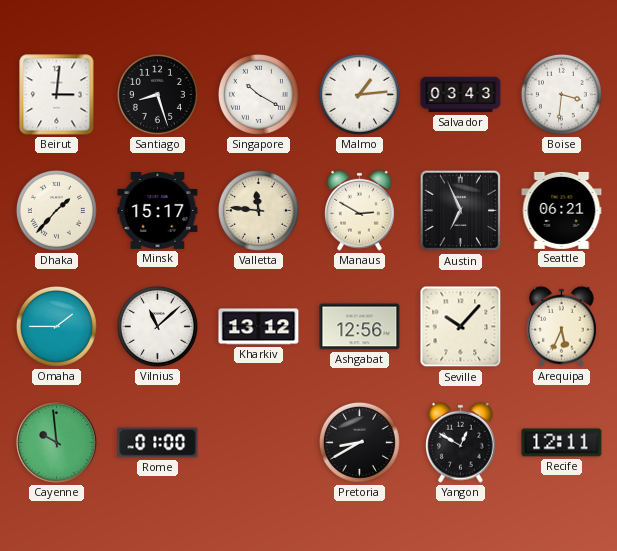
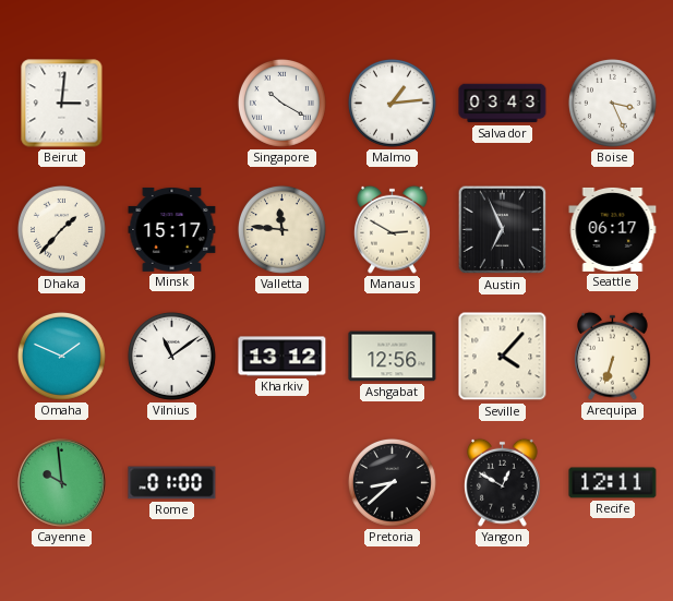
Santiago: 8:27 -> none (157, 94)
Boise: 3:31 -> 3:26 (612, 103)
Seattle: 06:21 -> 06:17 (613, 229)
Omaha: 1:45 -> 1:49 (61, 356)
Vilnius: 11:08 -> 11:09 (171, 356)
Seville: 10:07 -> 4:07 (503, 357)
Arequipa: 5:34 -> 6:33 (613, 356)
Pretoria: 8:40 -> 8:38 (392, 482)
